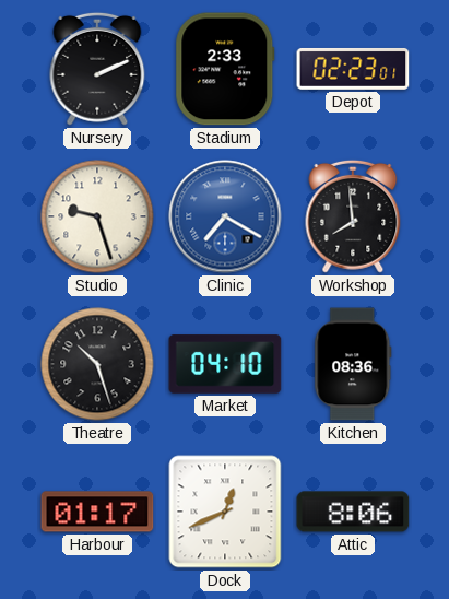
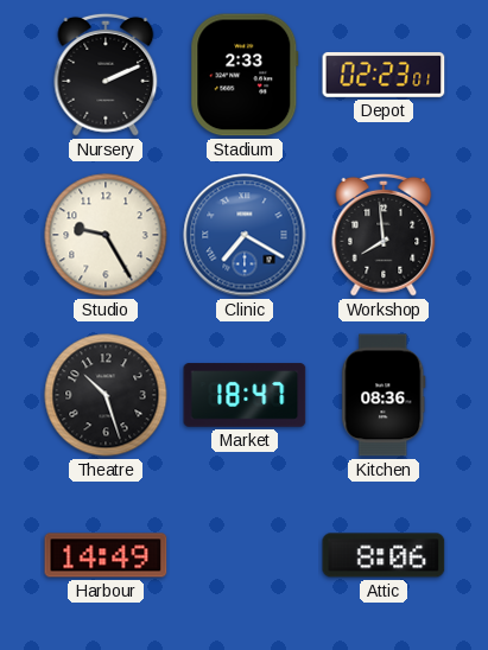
Studio: 9:27 -> 9:25 (106, 235)
Market: 04:10 -> 18:47 (245, 395)
Harbour: 01:17 -> 14:49 (106, 555)
Dock: 12:41 -> none (225, 512)
